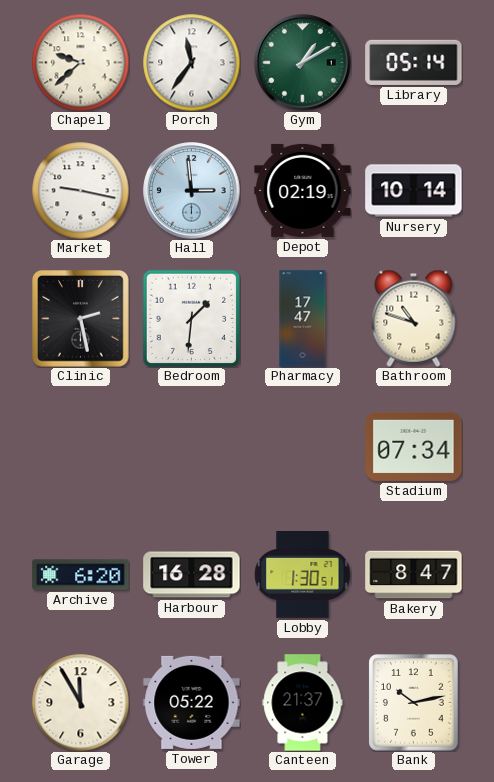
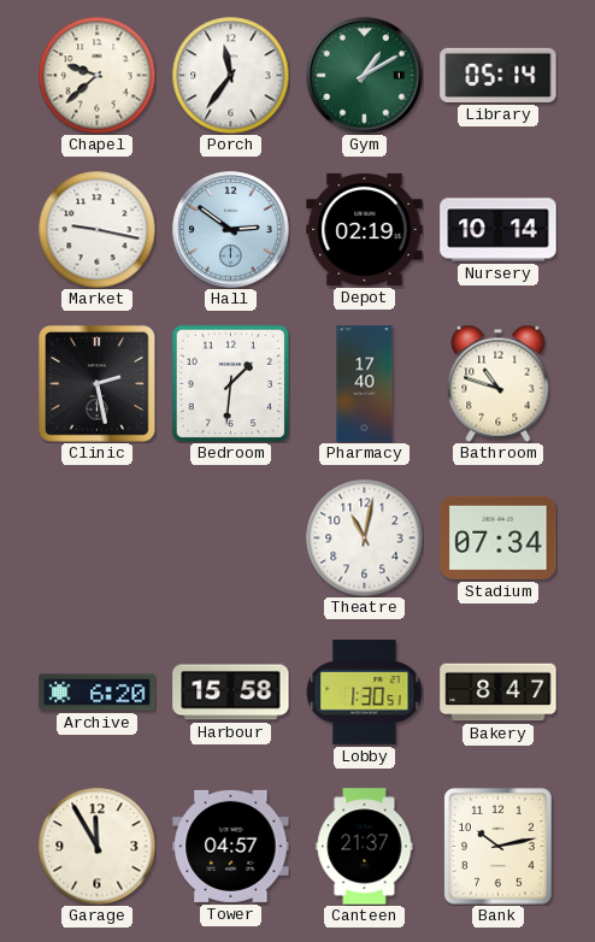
Hall: 2:59 -> 2:51 (231, 230)
Pharmacy: 17:47 -> 17:40 (365, 384)
Theatre: none -> 11:02 (364, 537)
Harbour: 16:28 -> 15:58 (231, 693)
Tower: 05:22 -> 04:57 (231, 846)
